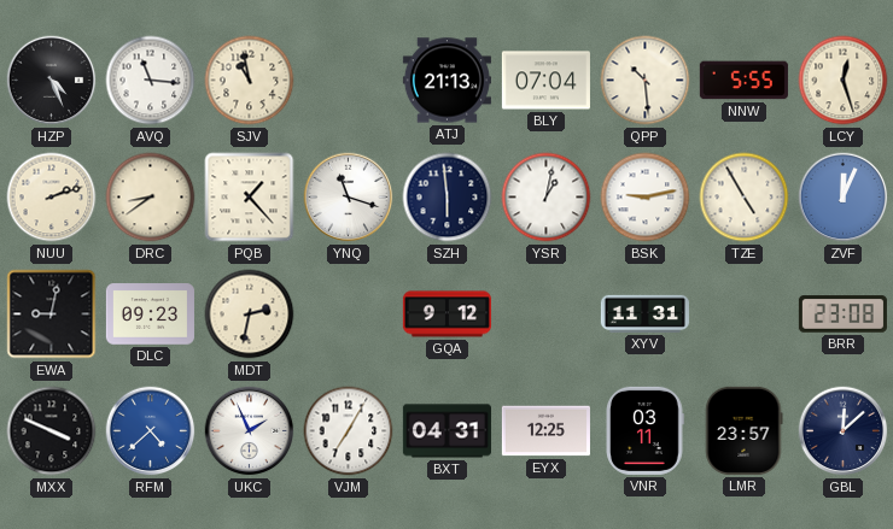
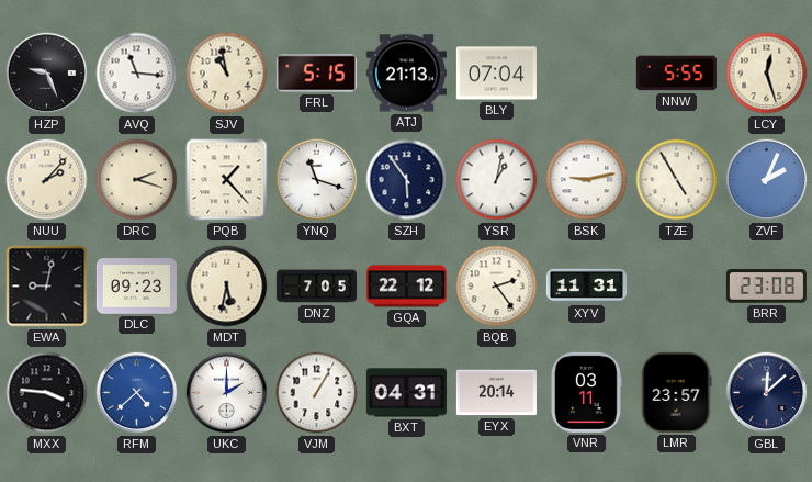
HZP: 4:26 -> 9:26 (47, 74)
FRL: none -> 5:15 (316, 74)
QPP: 10:29 -> none (646, 81)
NUU: 2:12 -> 2:07 (47, 180)
DRC: 8:39 -> 2:18 (137, 180)
SZH: 5:59 -> 5:54 (407, 180)
ZVF: 12:04 -> 2:04 (767, 180)
MDT: 2:32 -> 5:32 (227, 287)
DNZ: none -> 7:05 (316, 287)
GQA: 9:12 -> 22:12 (406, 287)
BQB: none -> 2:24 (497, 287)
MXX: 3:49 -> 3:46 (47, 393)
UKC: 1:56 -> 2:00 (227, 393)
VJM: 7:05 -> 1:05 (317, 393)
EYX: 12:25 -> 20:14 (496, 393)
